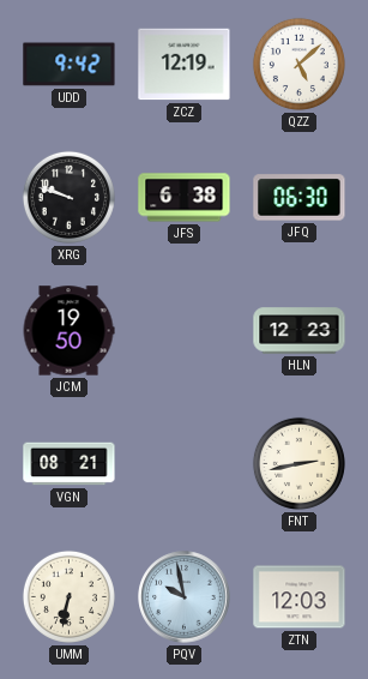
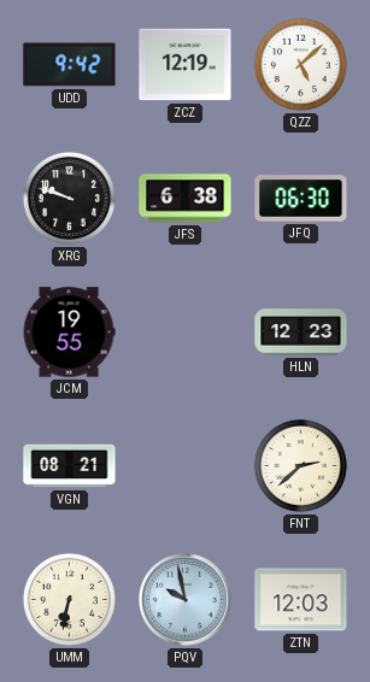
JCM: 19:50 -> 19:55 (69, 333)
FNT: 2:43 -> 2:38 (300, 465)
